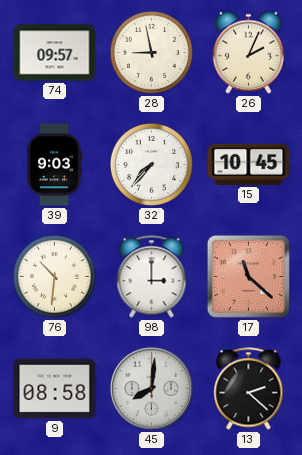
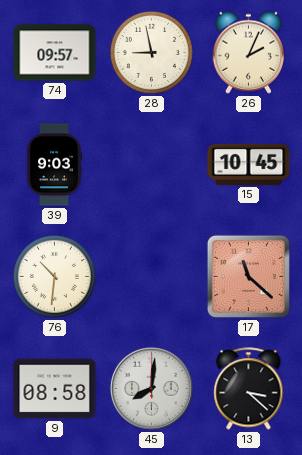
32: 7:37 -> none (151, 164)
98: 3:00 -> none (152, 277)
13: 2:22 -> 3:22 (249, 389)
